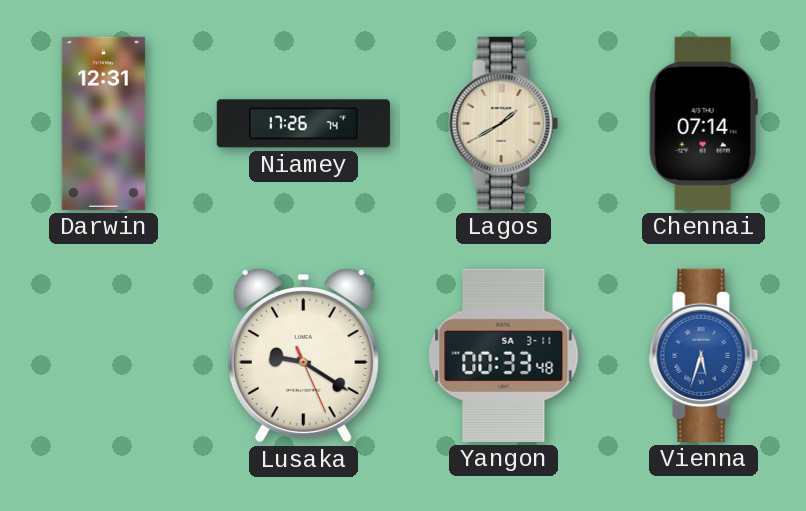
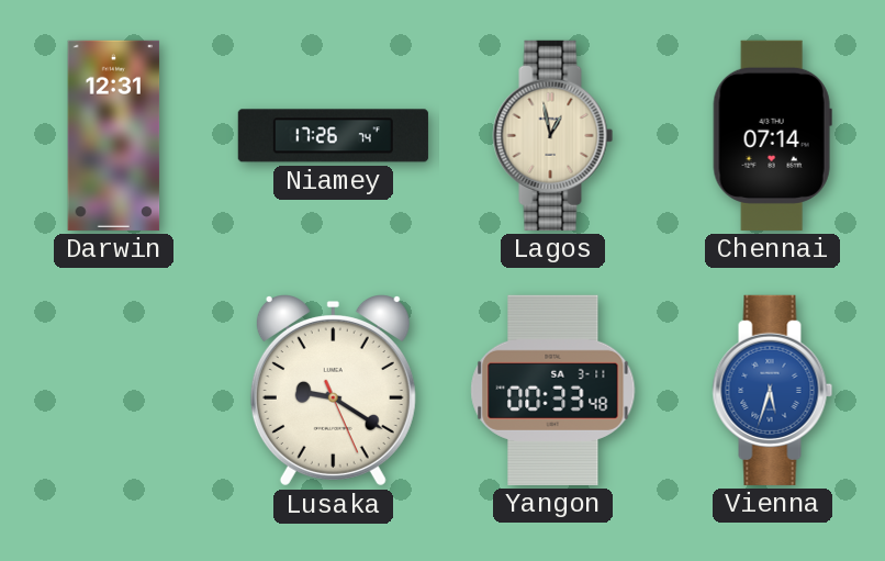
Lagos: 1:40 -> 12:58 (553, 135)
